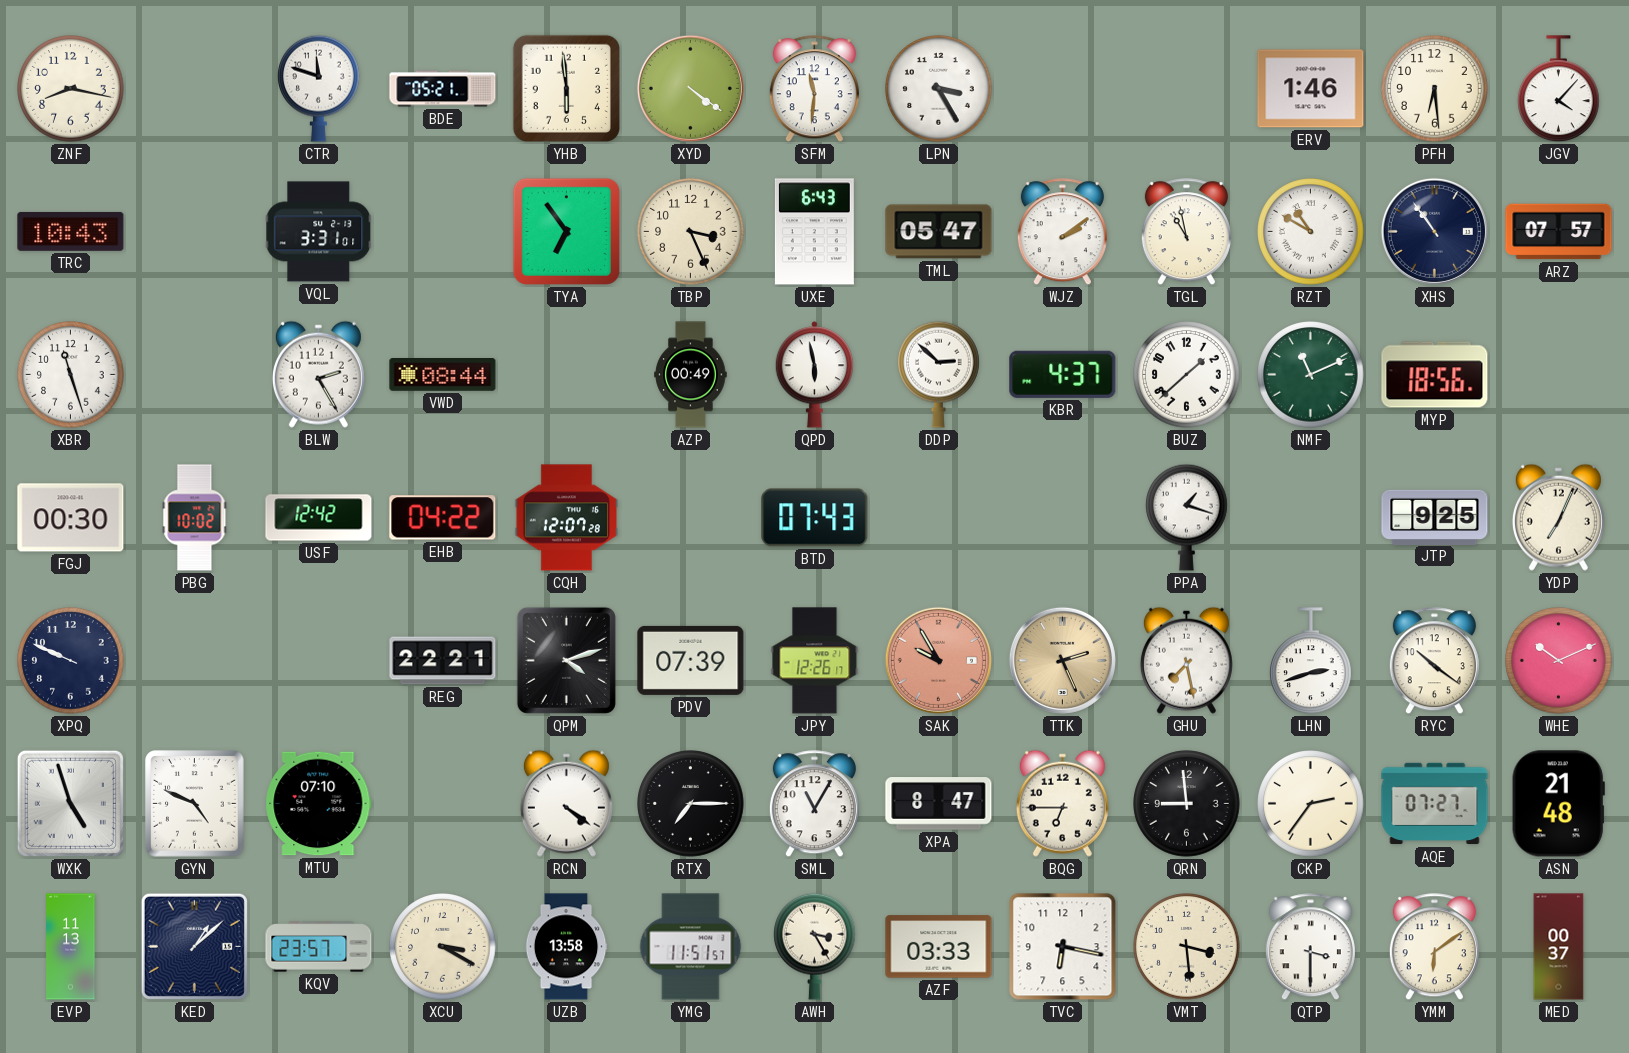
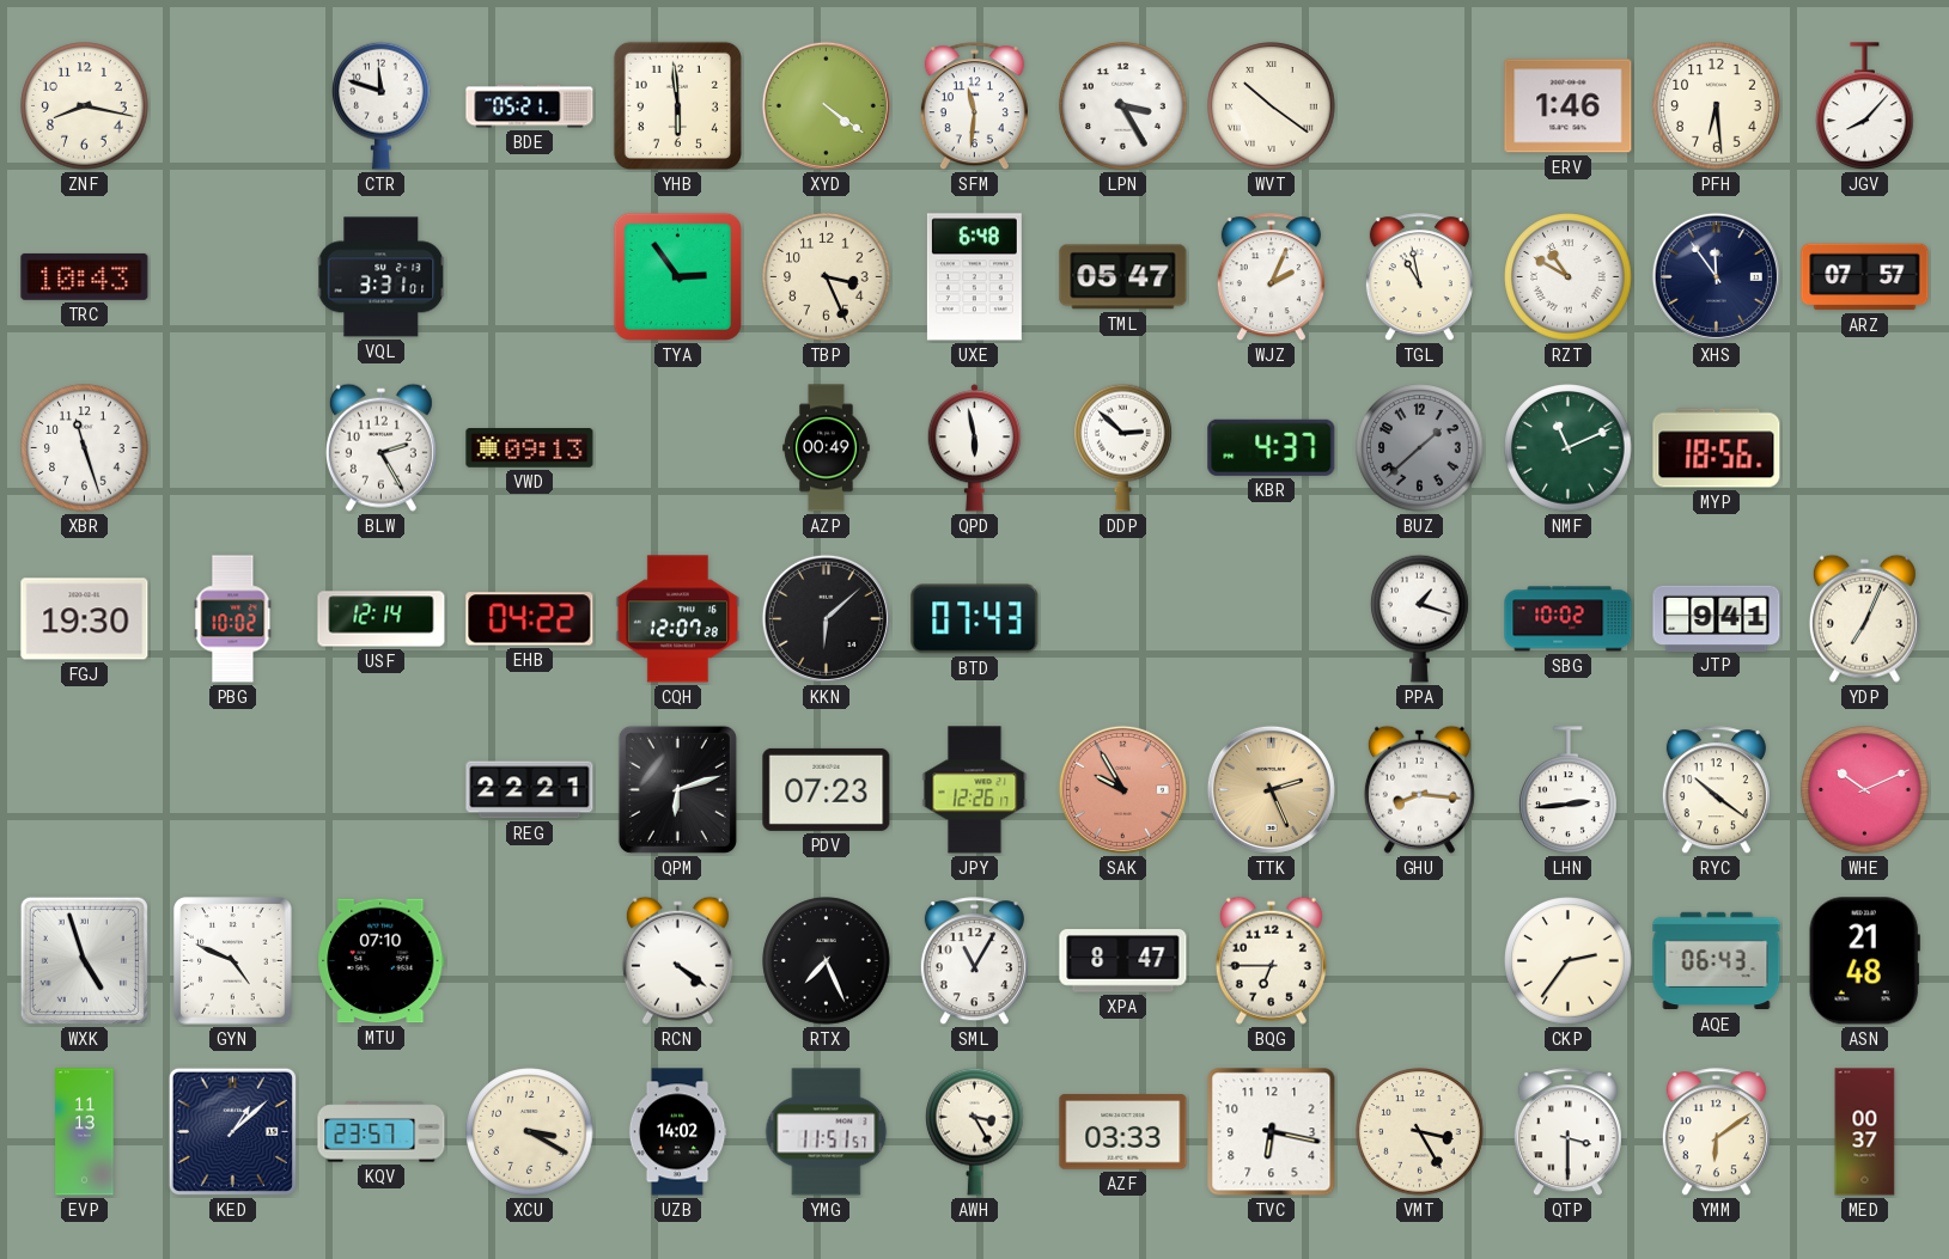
WVT: none -> 10:21 (1272, 106)
JGV: 4:07 -> 8:07 (1865, 106)
TYA: 6:54 -> 2:54 (677, 276)
UXE: 6:43 -> 6:48 (974, 277)
WJZ: 2:09 -> 2:04 (1271, 277)
XHS: 10:54 -> 11:54 (1716, 276)
VWD: 08:44 -> 09:13 (530, 448)
BUZ dial: white -> grey (1420, 448)
FGJ: 00:30 -> 19:30 (85, 619)
USF: 12:42 -> 12:14 (382, 619)
KKN: none -> 6:08 (826, 618)
SBG: none -> 10:02 (1569, 619)
JTP: 9:25 -> 9:41 (1717, 618)
XPQ: 9:49 -> none (71, 661)
QPM: 4:12 -> 6:12 (677, 789)
PDV: 07:39 -> 07:23 (827, 789)
GHU: 7:28 -> 8:16 (1419, 789)
LHN: 2:42 -> 2:44 (1569, 790)
RTX: 7:15 -> 7:26 (827, 961)
QRN: 8:59 -> none (1187, 804)
AQE: 07:27 -> 06:43 (1717, 961)
UZB: 13:58 -> 14:02 (677, 1132)
VMT: 3:29 -> 3:25 (1420, 1132)
